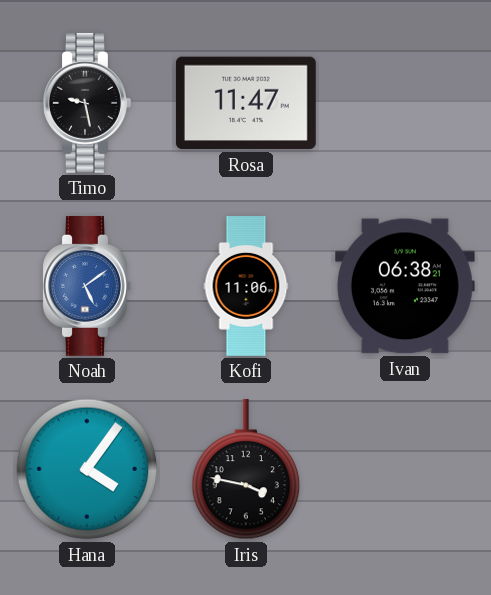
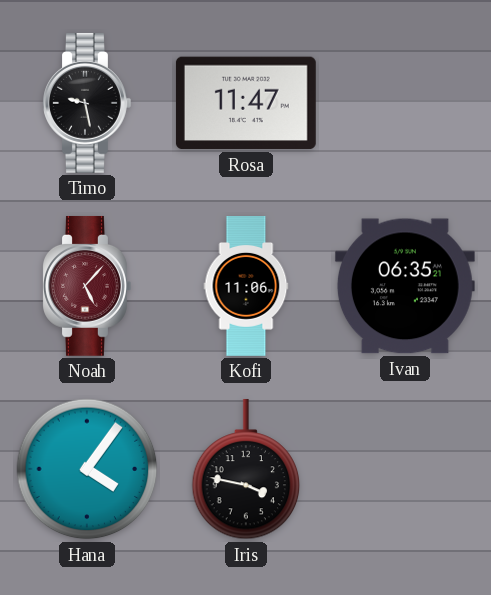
Noah: 5:09 -> 5:07 (87, 286)
Noah dial: blue -> burgundy (87, 286)
Ivan: 06:38 -> 06:35 (405, 286)
